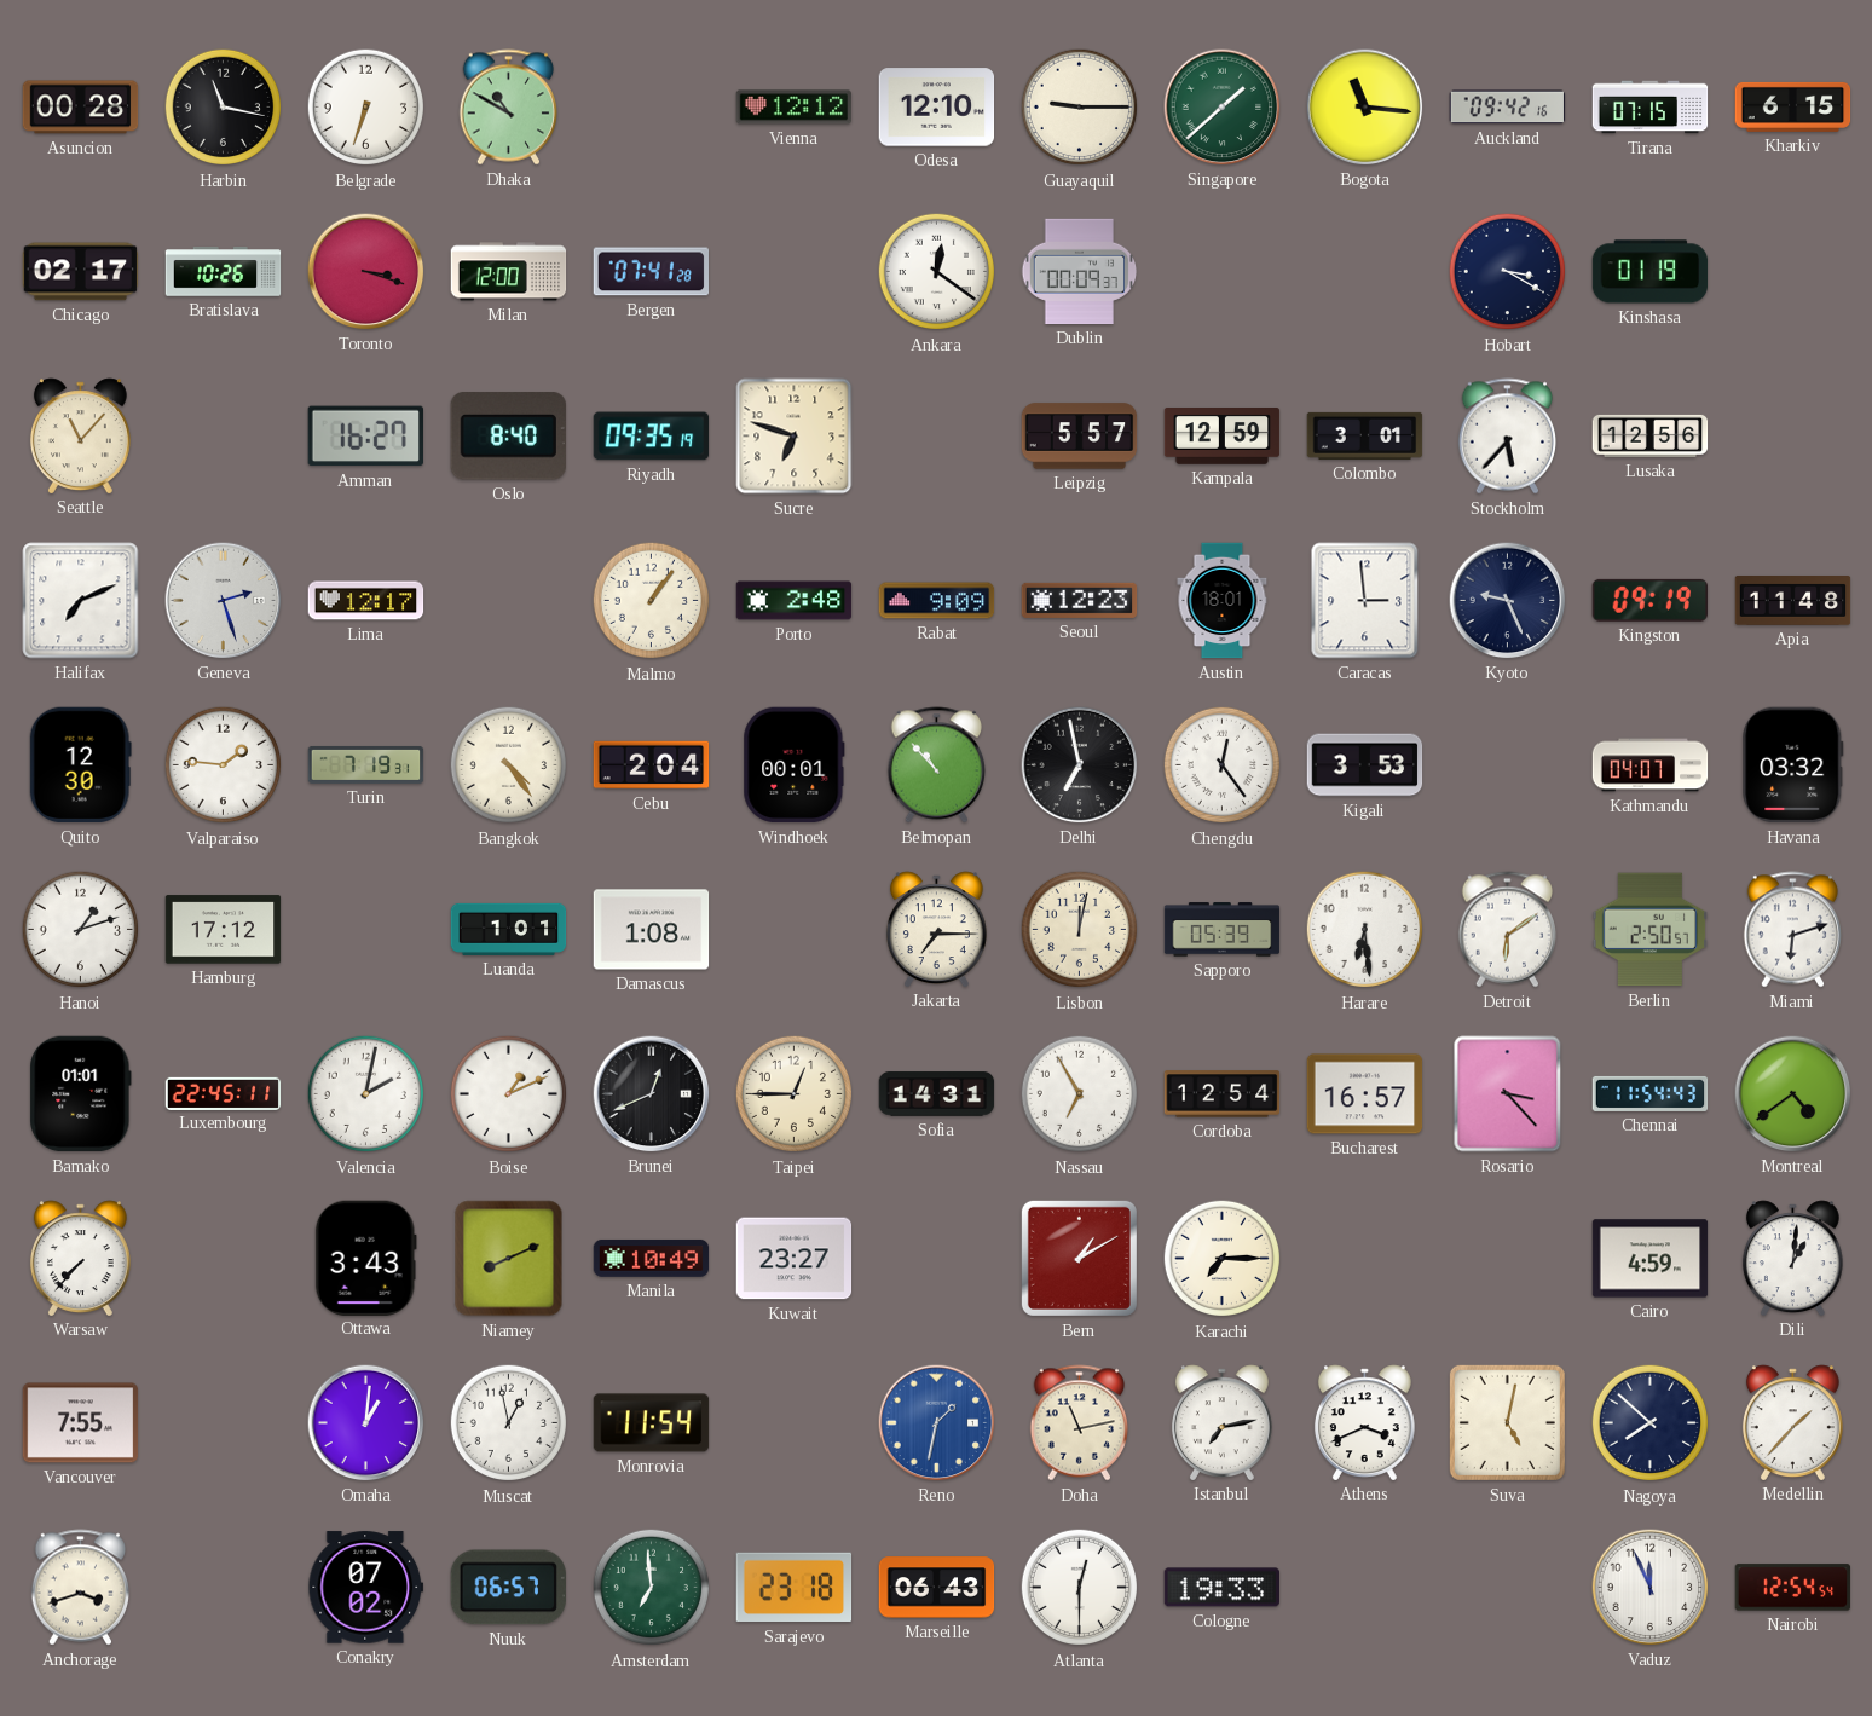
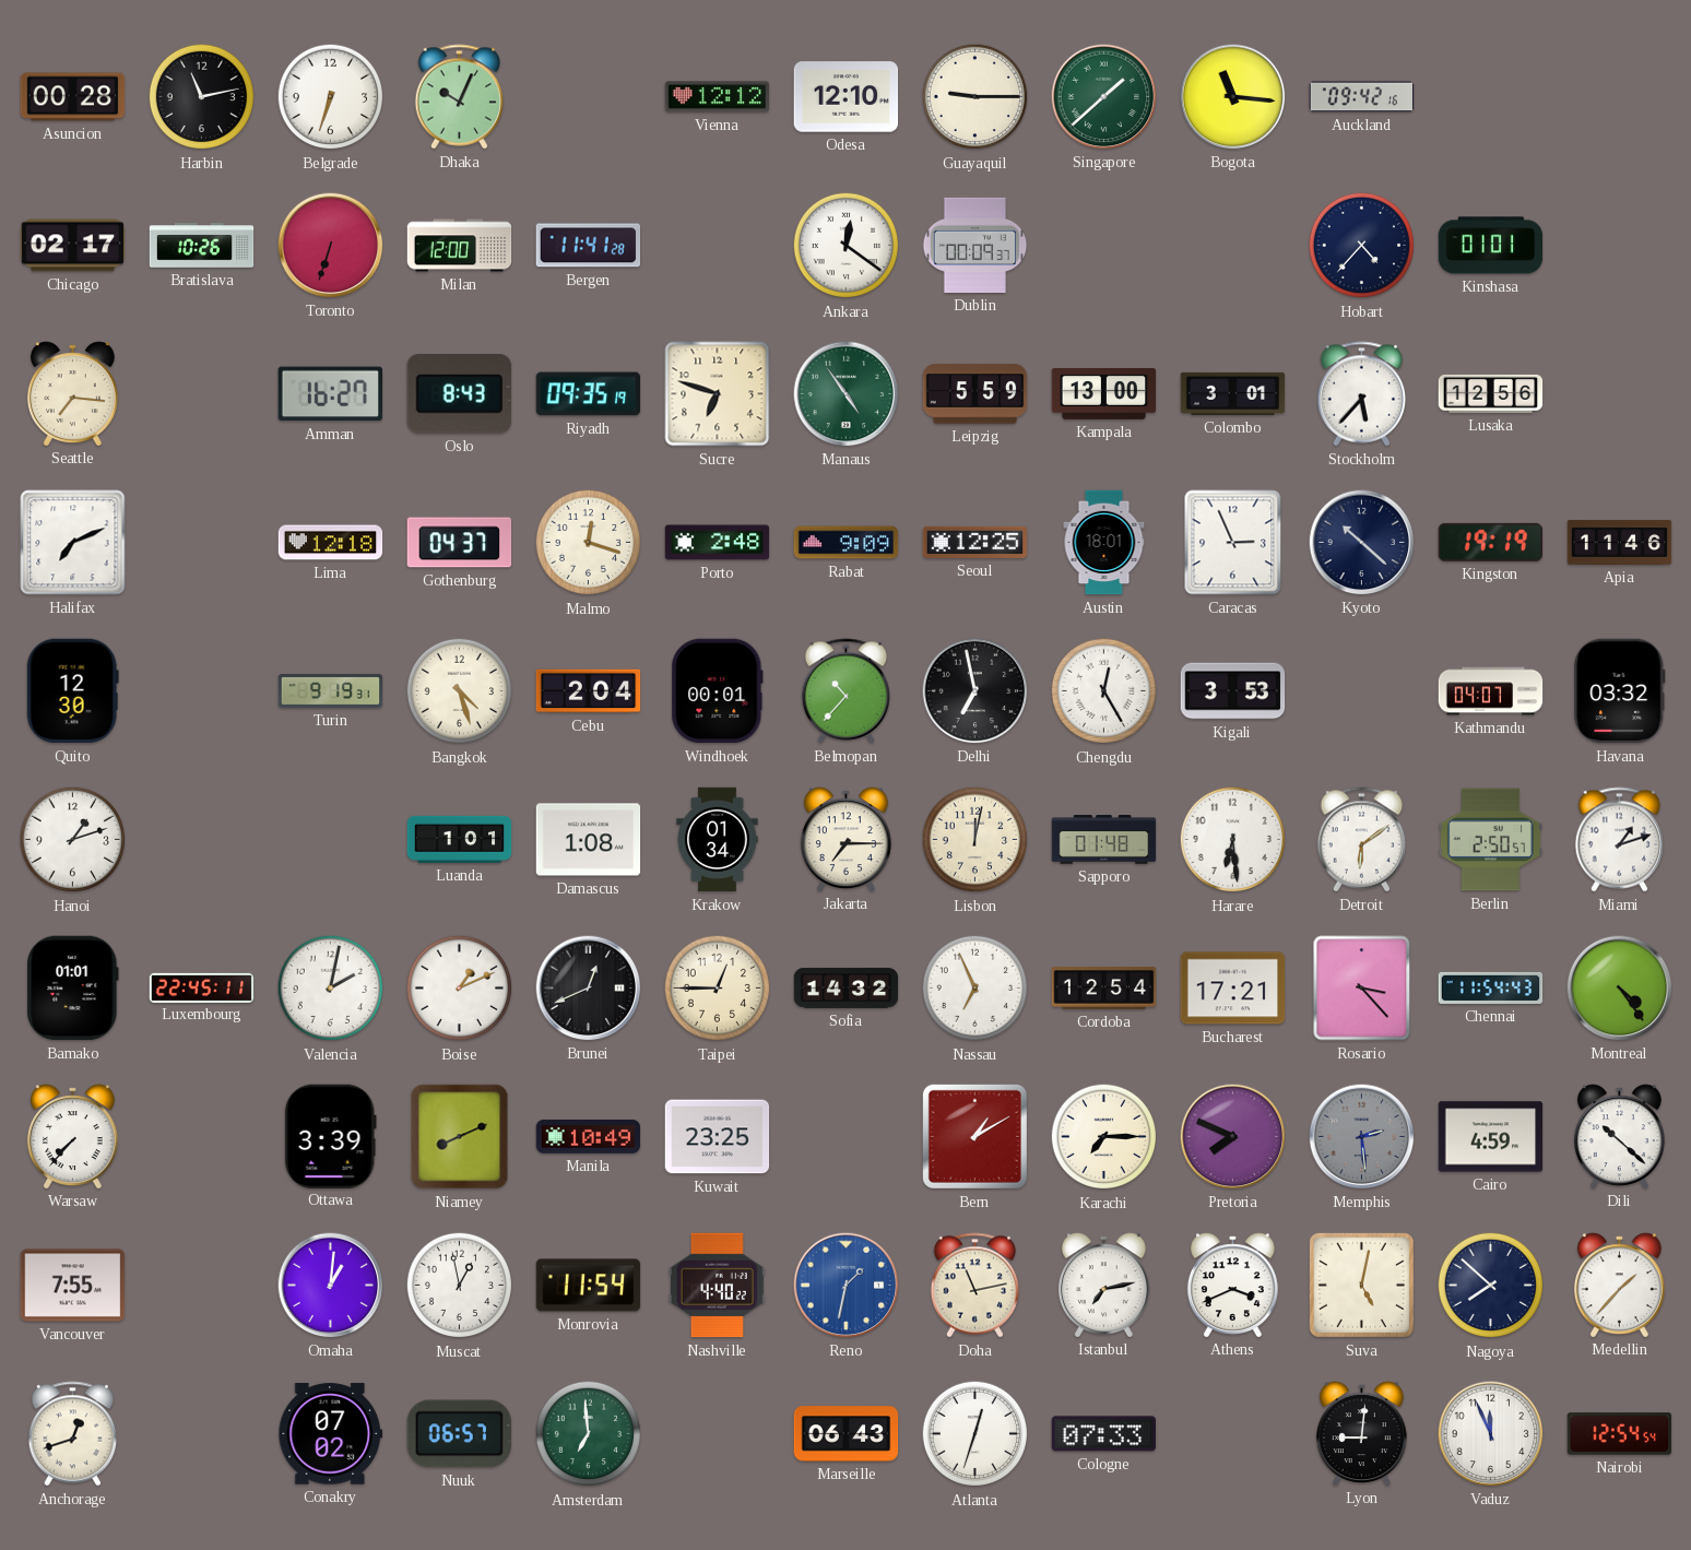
Harbin: 11:17 -> 11:13 (202, 97)
Dhaka: 10:50 -> 10:04 (459, 97)
Tirana: 07:15 -> none (1651, 108)
Kharkiv: 6:15 -> none (1793, 106)
Toronto: 3:18 -> 6:33 (331, 246)
Bergen: 07:41 -> 11:41 (589, 246)
Hobart: 3:20 -> 4:37 (1362, 246)
Kinshasa: 01:19 -> 01:01 (1491, 246)
Seattle: 11:07 -> 7:16 (72, 393)
Oslo: 8:40 -> 8:43 (459, 394)
Manaus: none -> 4:54 (847, 394)
Leipzig: 5:57 -> 5:59 (975, 394)
Kampala: 12:59 -> 13:00 (1104, 394)
Geneva: 2:27 -> none (224, 601)
Lima: 12:17 -> 12:18 (331, 543)
Gothenburg: none -> 04:37 (460, 543)
Malmo: 1:06 -> 12:18 (589, 543)
Seoul: 12:23 -> 12:25 (975, 542)
Caracas: 2:59 -> 2:56 (1233, 543)
Kyoto: 9:26 -> 10:22 (1362, 543)
Kingston: 09:19 -> 19:19 (1490, 542)
Apia: 11:48 -> 11:46 (1620, 543)
Valparaiso: 1:46 -> none (224, 765)
Turin: 7:19 -> 9:19 (331, 690)
Bangkok: 4:24 -> 4:27 (460, 691)
Belmopan: 10:53 -> 10:37 (846, 691)
Chengdu: 12:24 -> 12:25 (1104, 691)
Hamburg: 17:12 -> none (224, 930)
Krakow: none -> 01:34 (718, 840)
Sapporo: 05:39 -> 01:48 (1104, 840)
Miami: 6:12 -> 1:12 (1619, 840)
Sofia: 14:31 -> 14:32 (847, 989)
Nassau: 6:55 -> 6:56 (975, 989)
Bucharest: 16:57 -> 17:21 (1233, 989)
Montreal: 4:39 -> 4:24 (1620, 989)
Ottawa: 3:43 -> 3:39 (330, 1136)
Kuwait: 23:27 -> 23:25 (718, 1137)
Pretoria: none -> 7:49 (1233, 1137)
Memphis: none -> 2:29 (1362, 1137)
Dili: 1:01 -> 10:22 (1619, 1136)
Nashville: none -> 4:40 (717, 1286)
Anchorage: 3:42 -> 12:42 (72, 1434)
Sarajevo: 23:18 -> none (795, 1588)
Atlanta: 12:30 -> 12:33 (975, 1434)
Cologne: 19:33 -> 07:33 (1103, 1434)
Lyon: none -> 9:01 (1361, 1433)
